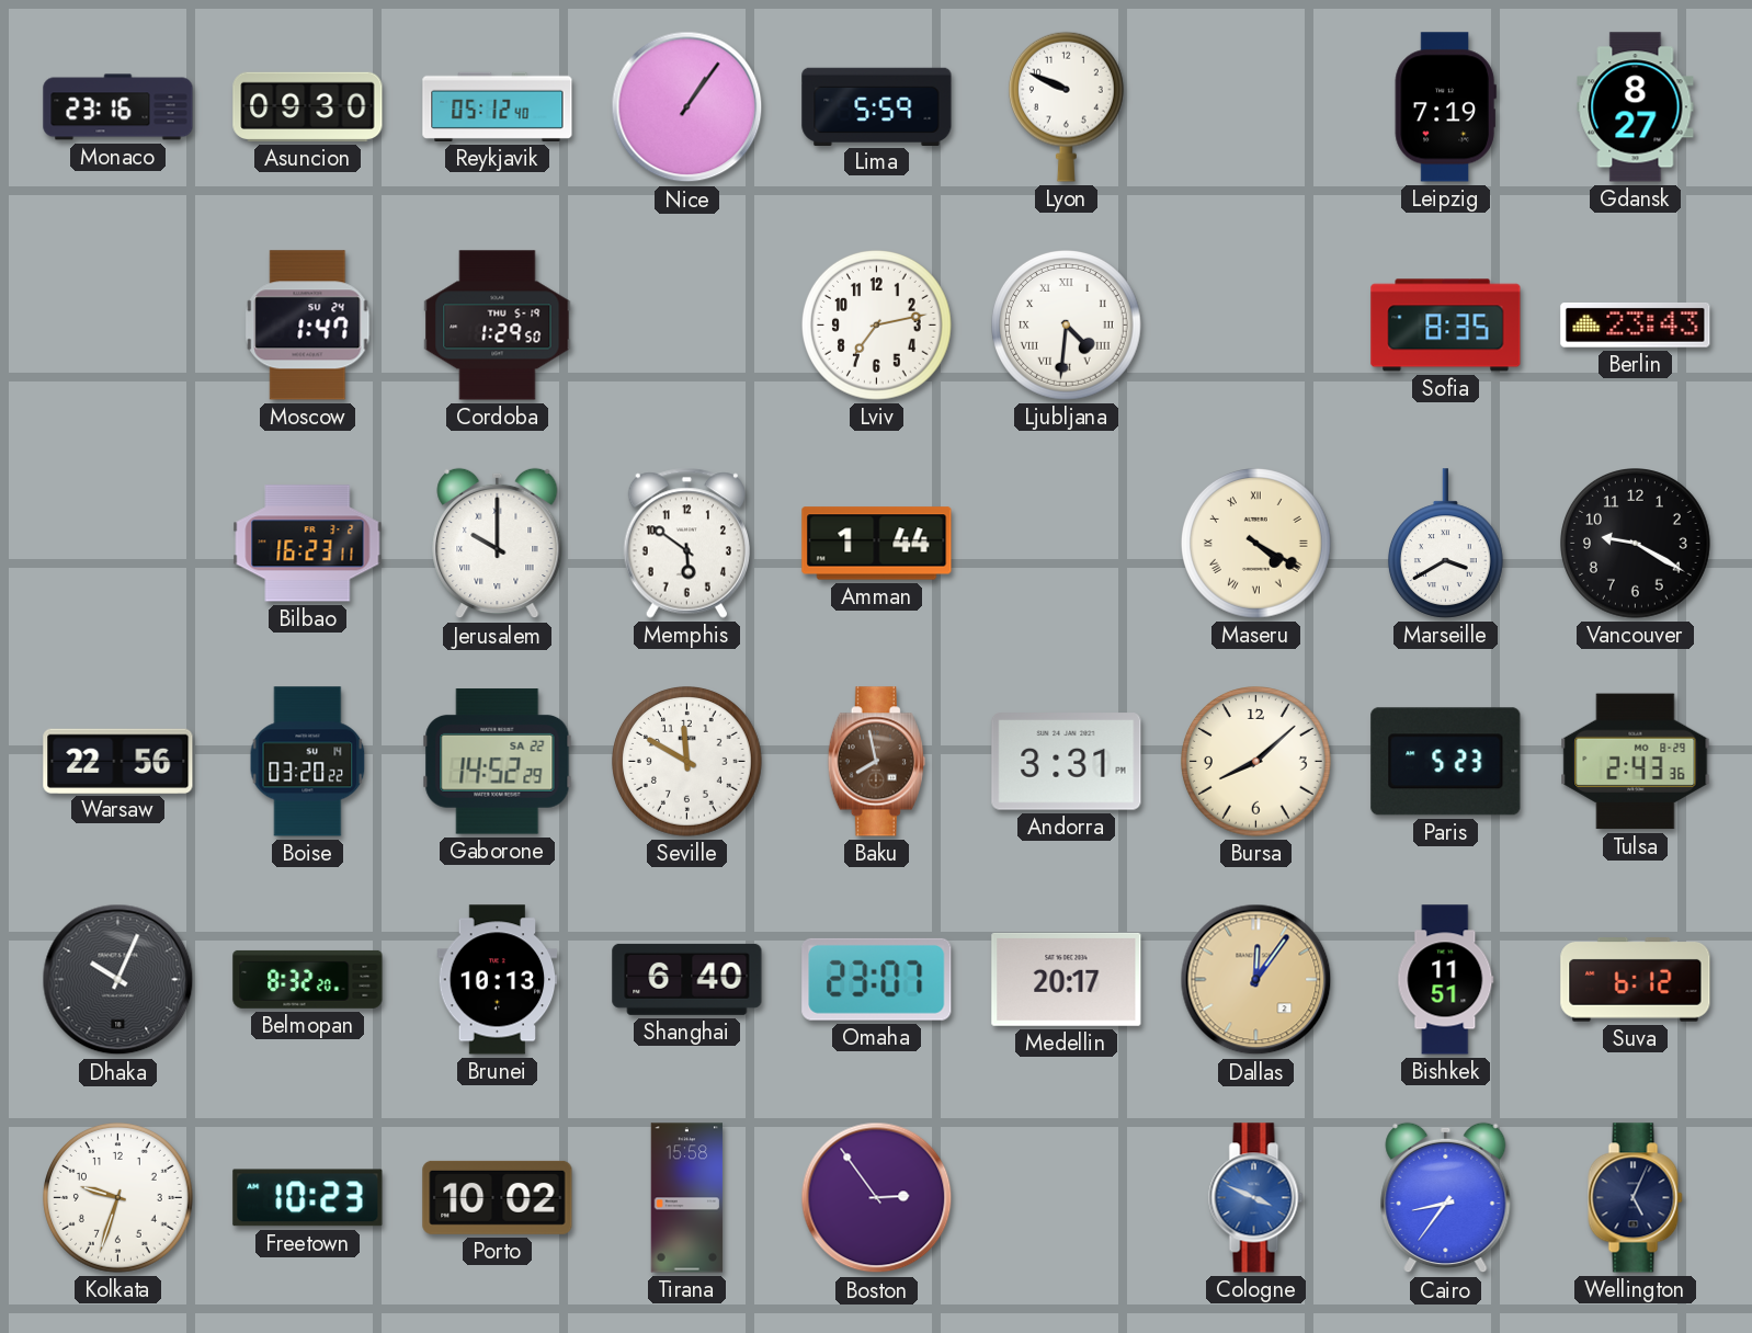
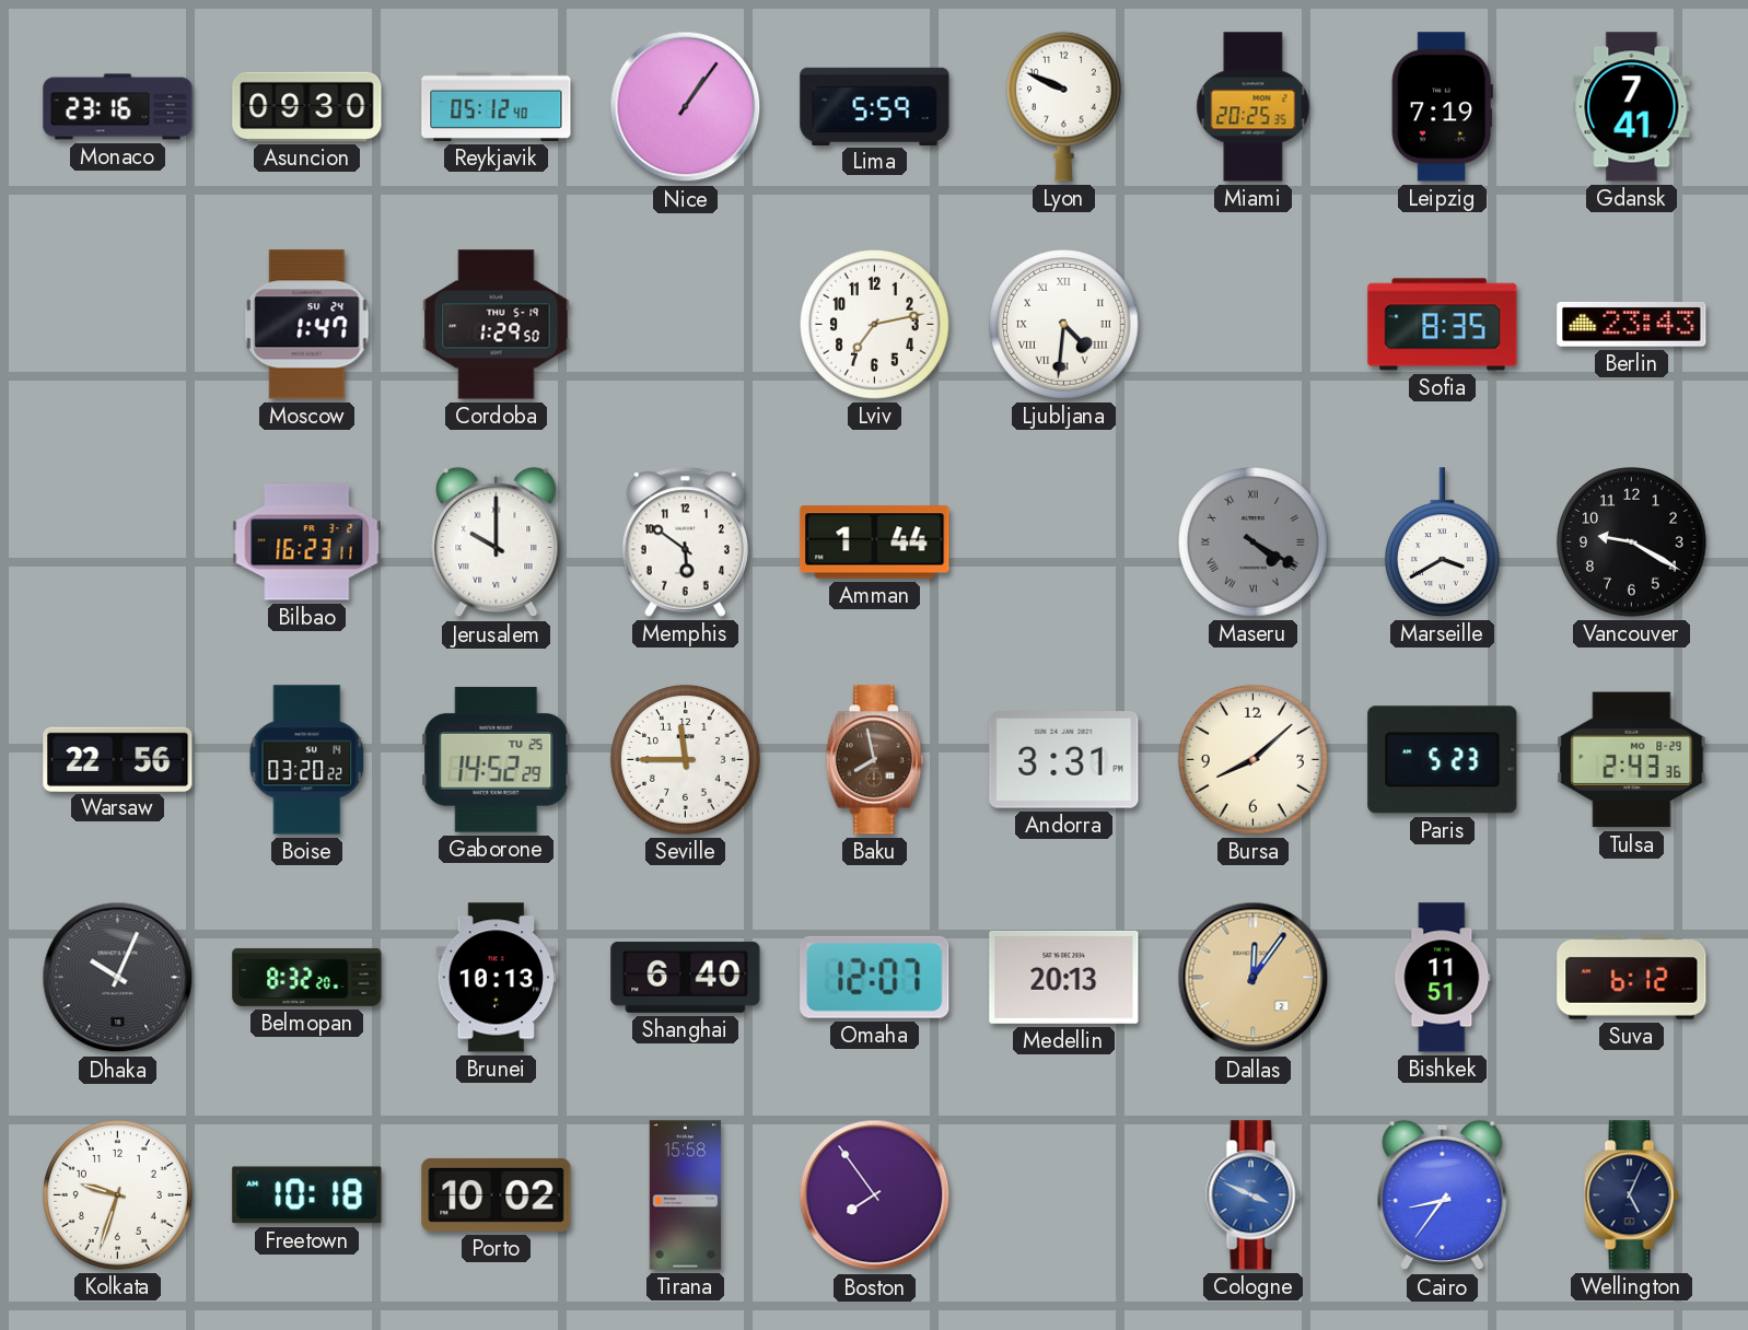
Miami: none -> 20:25 (1254, 107)
Gdansk: 8:27 -> 7:41 (1632, 107)
Maseru dial: cream -> grey (1254, 542)
Gaborone date: SA 22 -> TU 25 (497, 760)
Seville: 11:50 -> 11:45 (686, 760)
Omaha: 23:07 -> 12:07 (875, 977)
Medellin: 20:17 -> 20:13 (1064, 977)
Freetown: 10:23 -> 10:18 (307, 1195)
Boston: 2:54 -> 7:54 (875, 1195)
